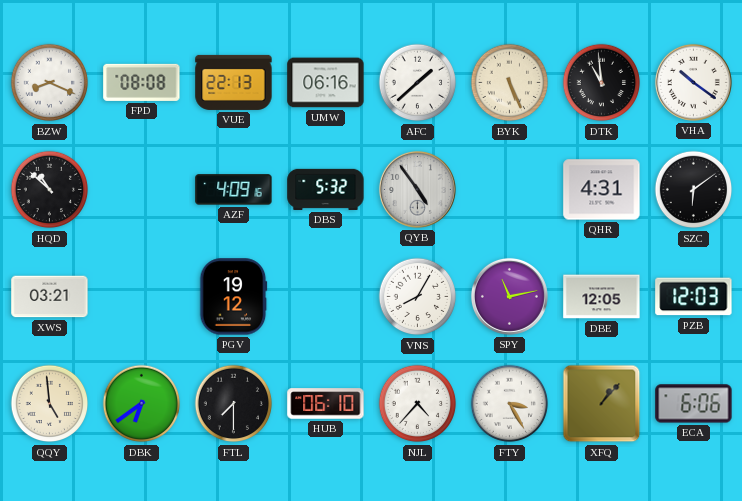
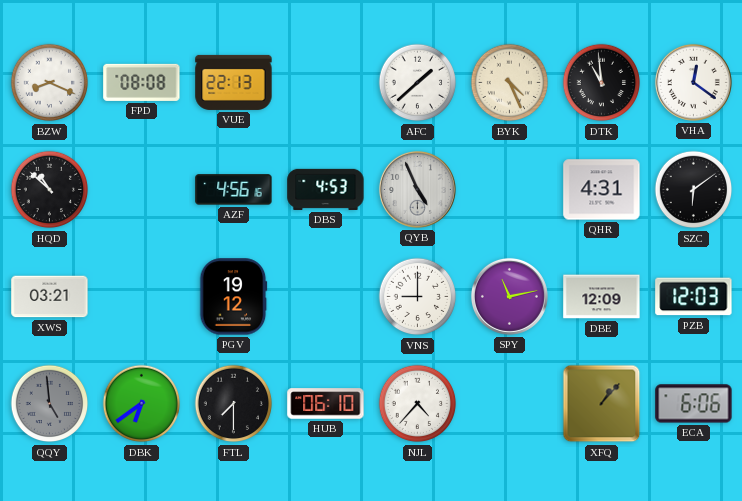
UMW: 06:16 -> none (326, 83)
BYK: 5:26 -> 4:26 (510, 83)
VHA: 10:21 -> 12:21 (693, 82)
AZF: 4:09 -> 4:56 (234, 190)
DBS: 5:32 -> 4:53 (326, 189)
QYB: 4:54 -> 4:56 (417, 189)
VNS: 8:05 -> 9:00 (418, 297)
DBE: 12:05 -> 12:09 (602, 297)
QQY dial: cream -> grey (50, 404)
FTY: 3:25 -> none (510, 404)
